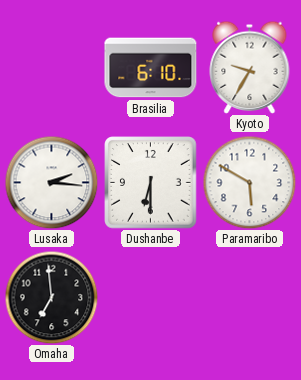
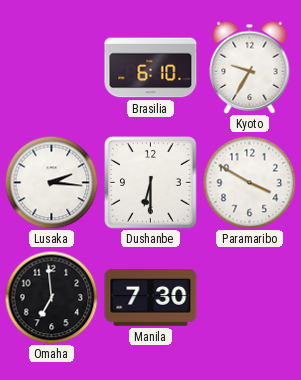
Paramaribo: 5:50 -> 3:50 (249, 182)
Manila: none -> 7:30 (151, 298)
